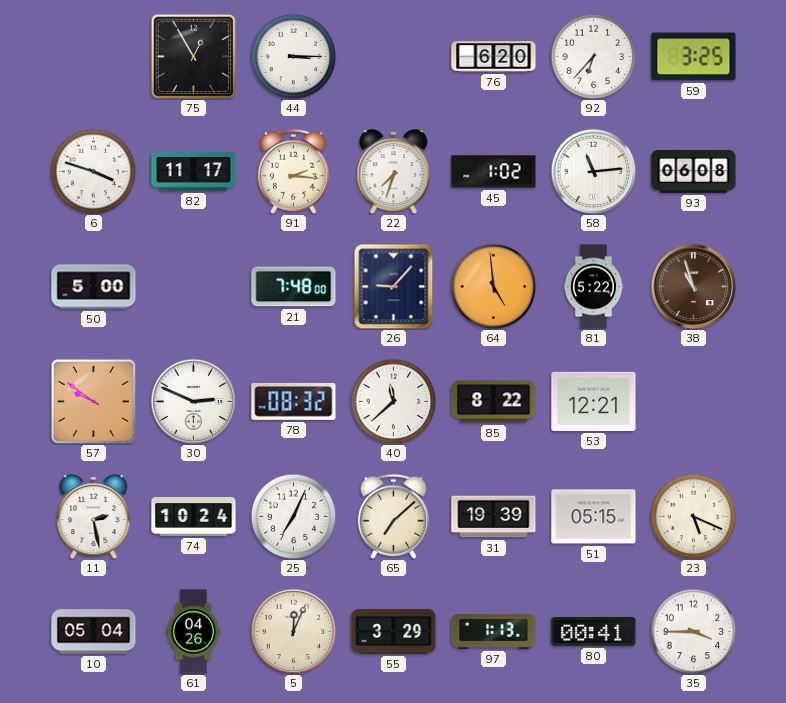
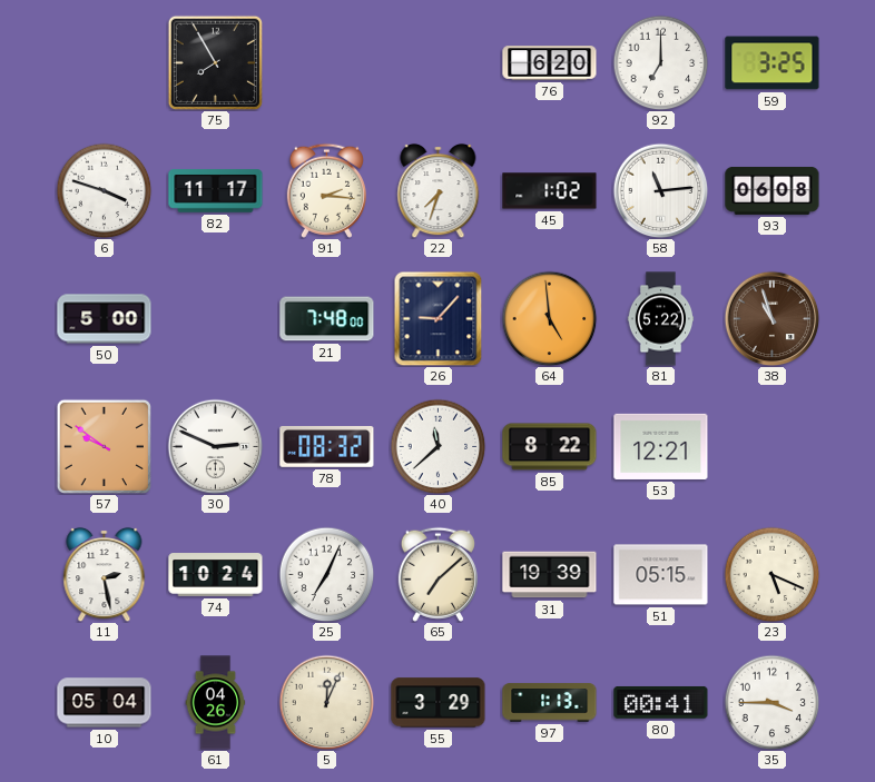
75: 12:55 -> 7:55 (215, 62)
44: 3:15 -> none (293, 56)
92: 6:37 -> 7:00 (660, 62)
